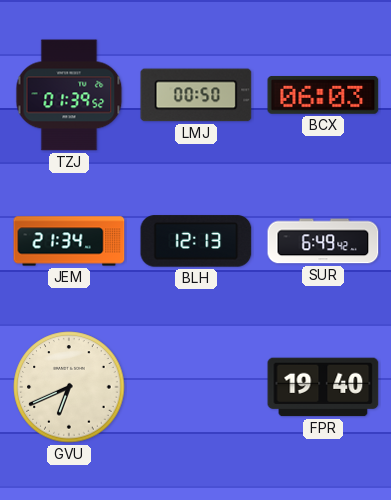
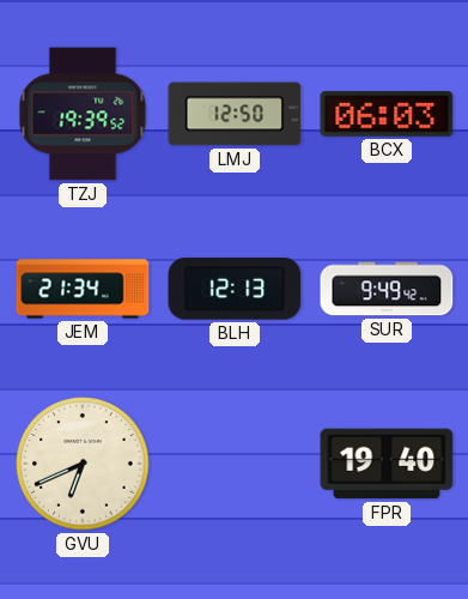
TZJ: 01:39 -> 19:39 (83, 114)
LMJ: 00:50 -> 12:50 (235, 114)
SUR: 6:49 -> 9:49 (387, 289)
